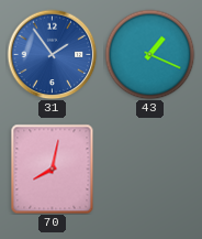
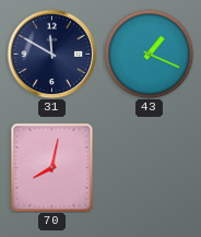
31: 1:54 -> 11:50 (51, 54)
31 dial: blue -> navy (51, 54)
